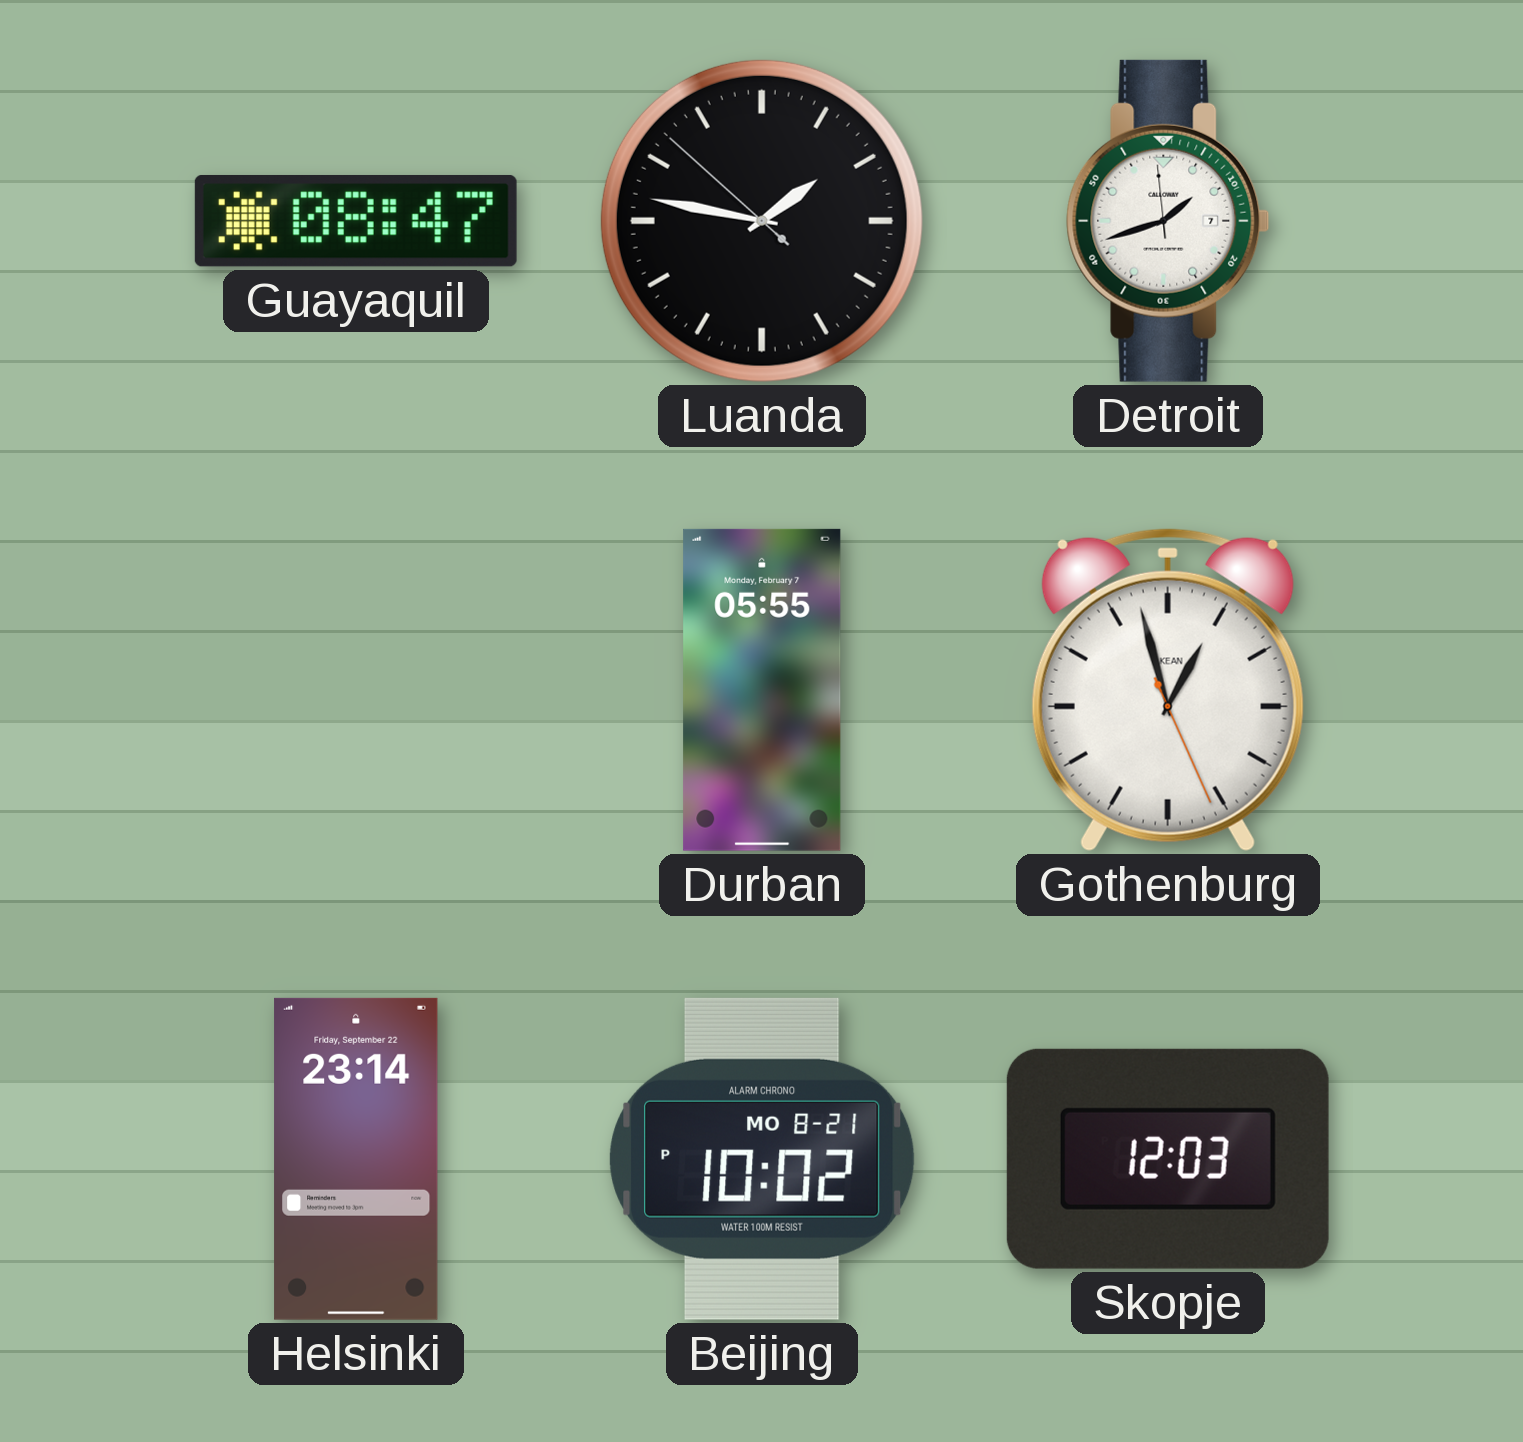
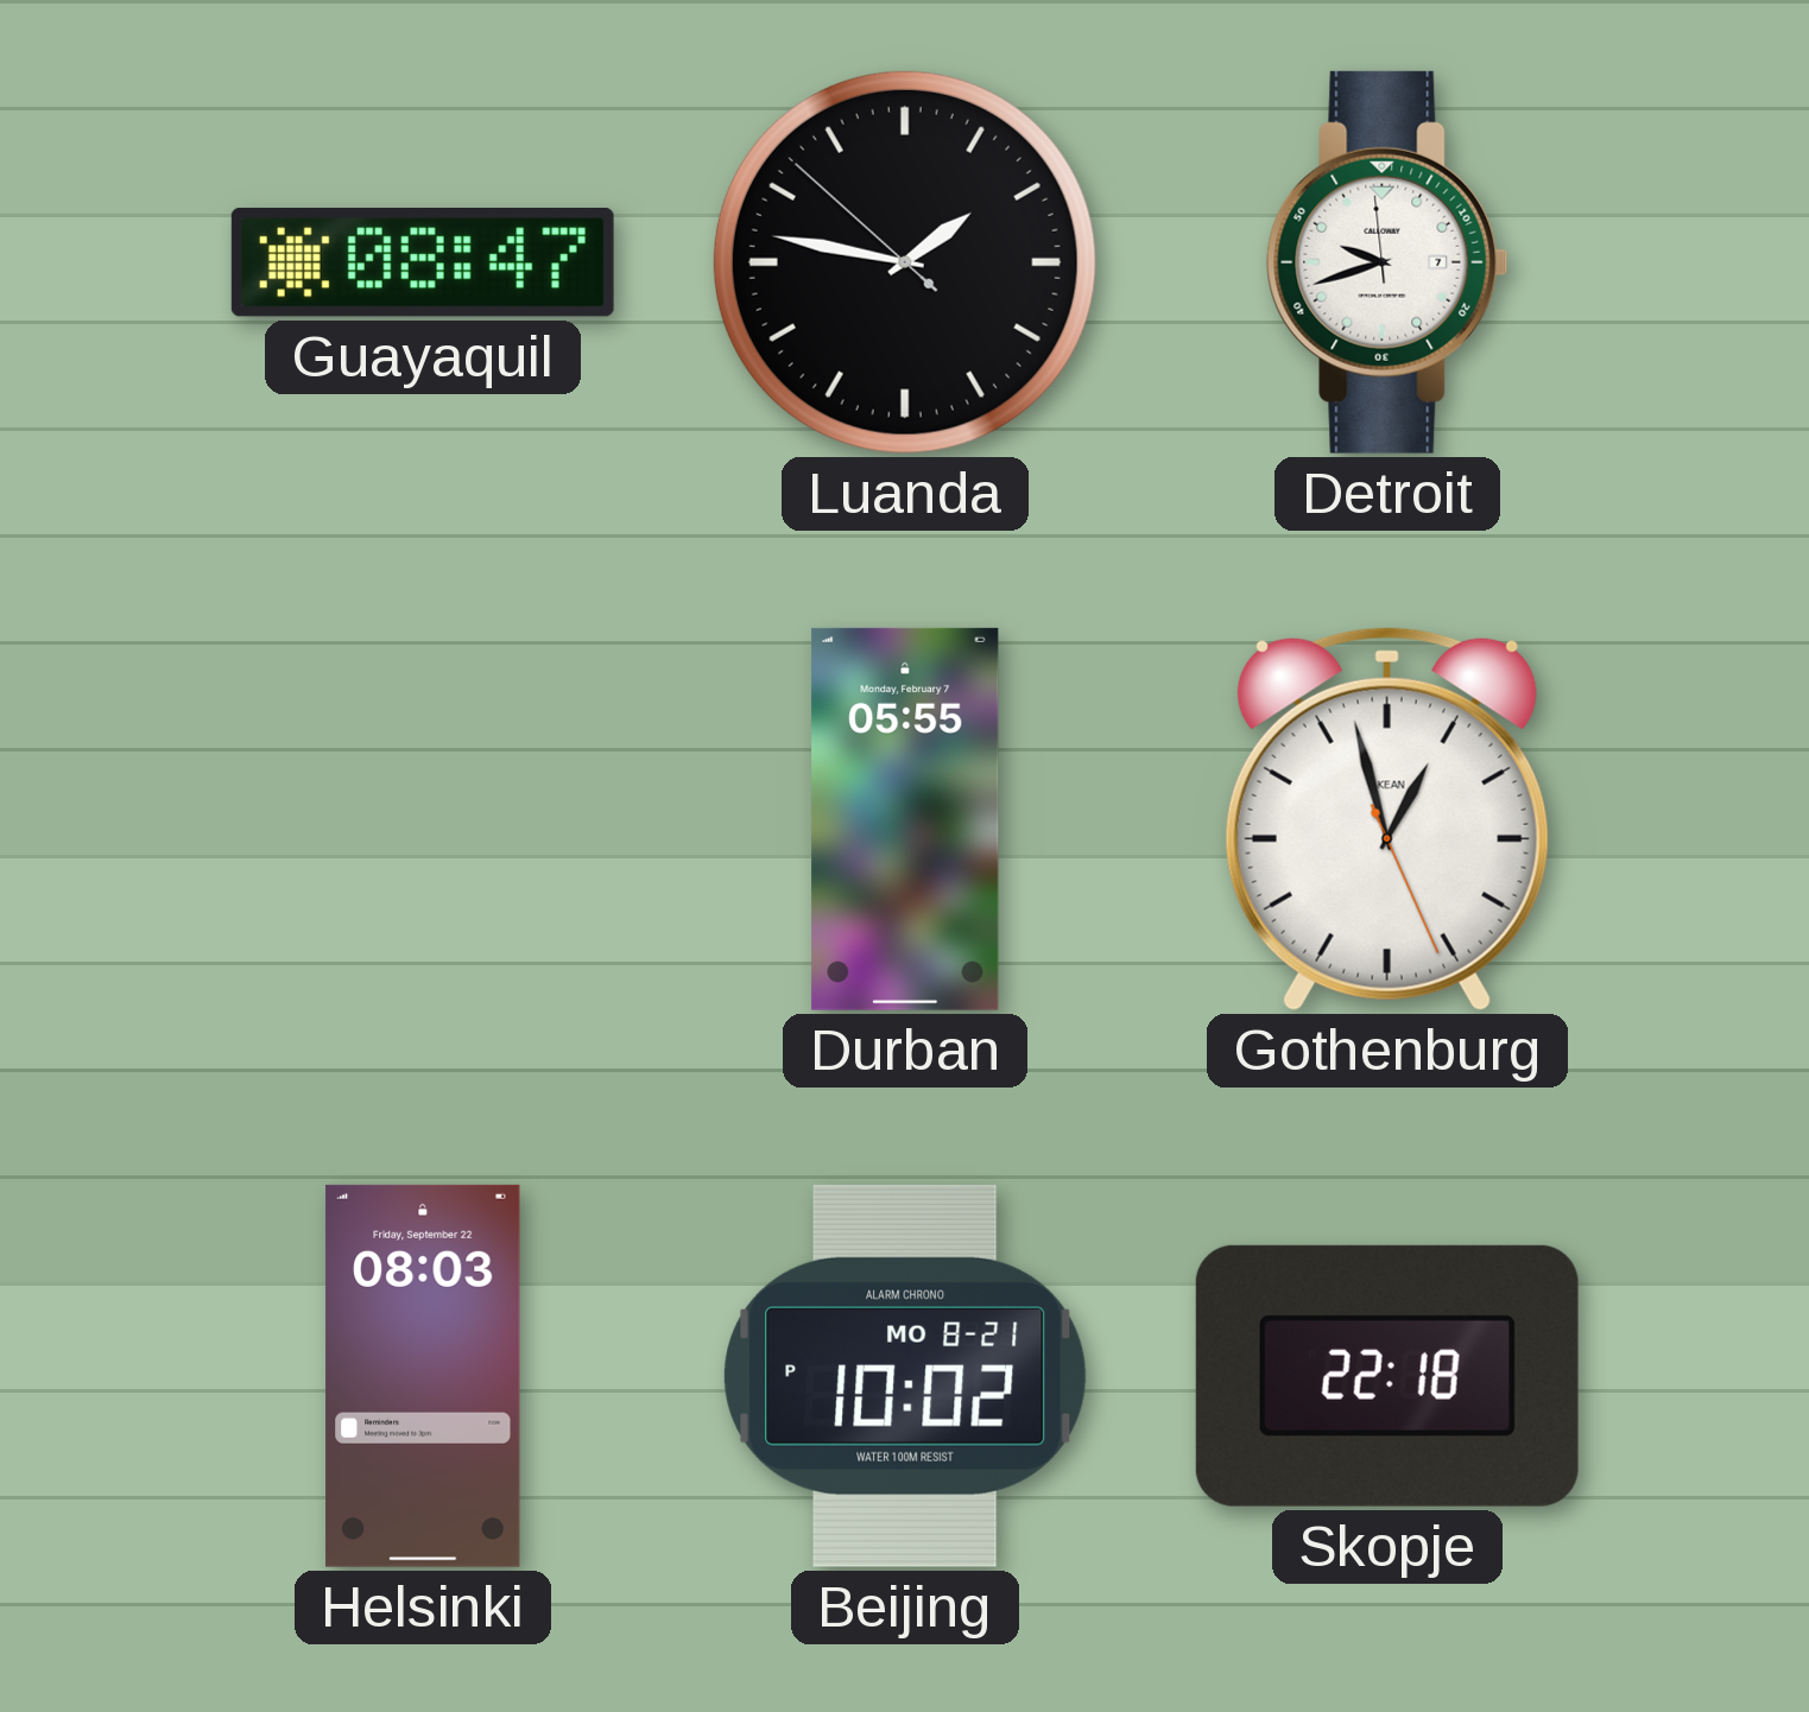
Detroit: 1:41 -> 9:41 (1387, 262)
Helsinki: 23:14 -> 08:03 (423, 1376)
Skopje: 12:03 -> 22:18 (1387, 1376)
